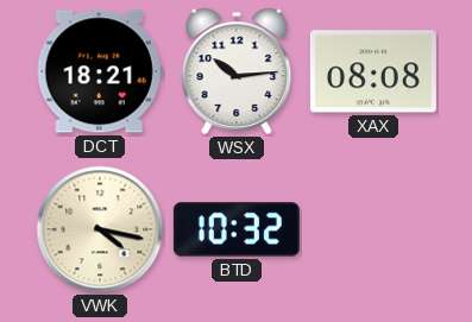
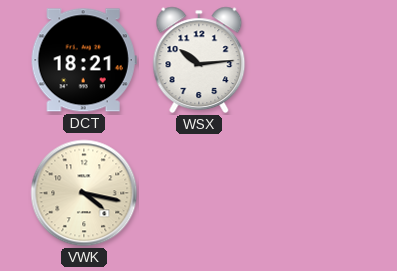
XAX: 08:08 -> none (373, 71)
BTD: 10:32 -> none (237, 229)
